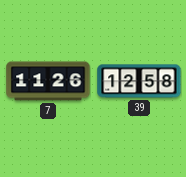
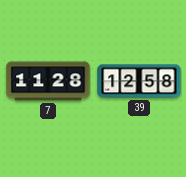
7: 11:26 -> 11:28 (48, 81)
